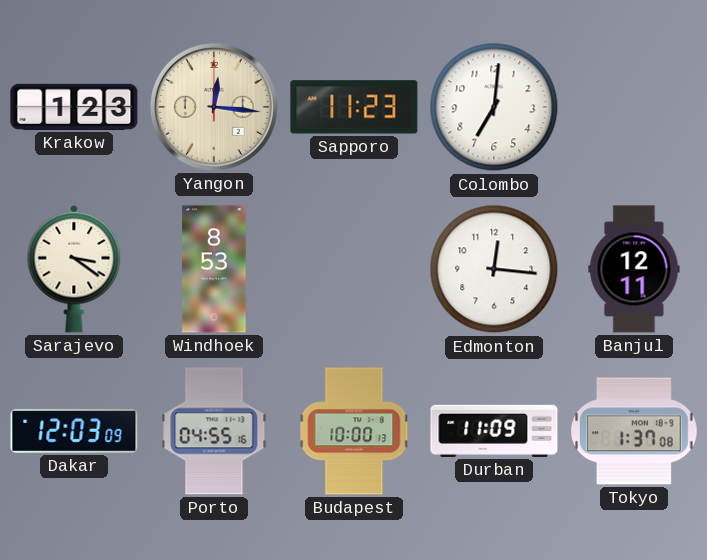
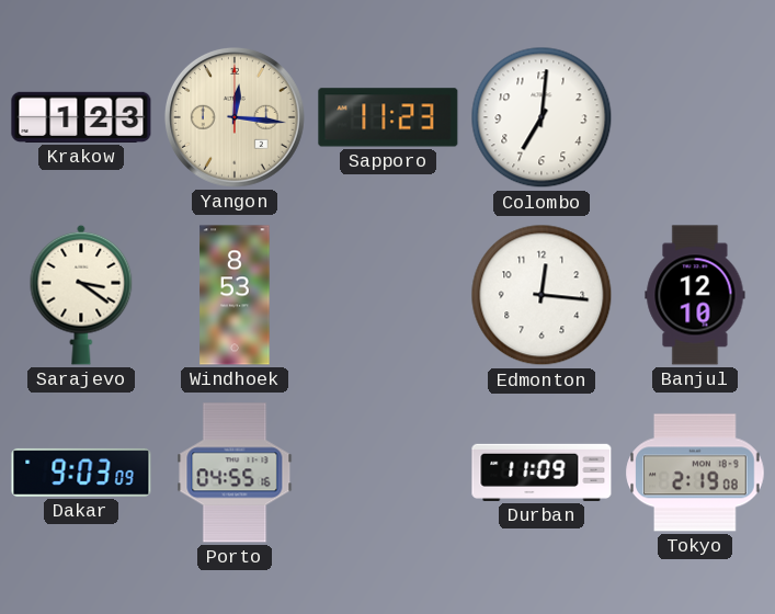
Banjul: 12:11 -> 12:10 (695, 295)
Dakar: 12:03 -> 9:03 (81, 473)
Budapest: 10:00 -> none (354, 431)
Tokyo: 1:37 -> 2:19 (695, 473)
